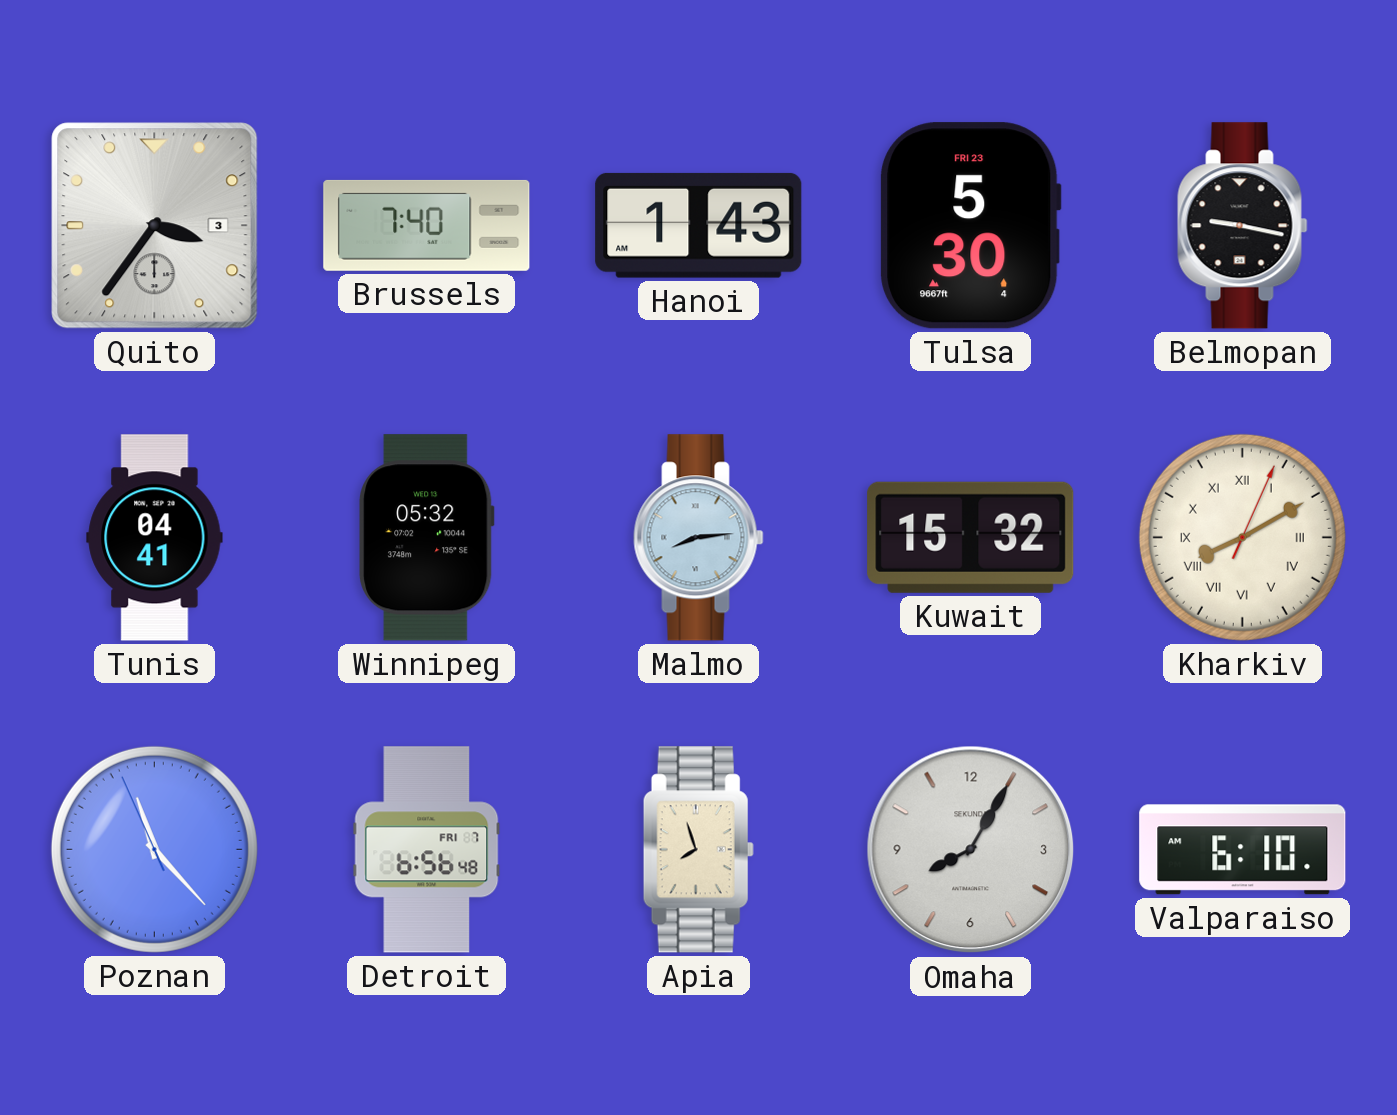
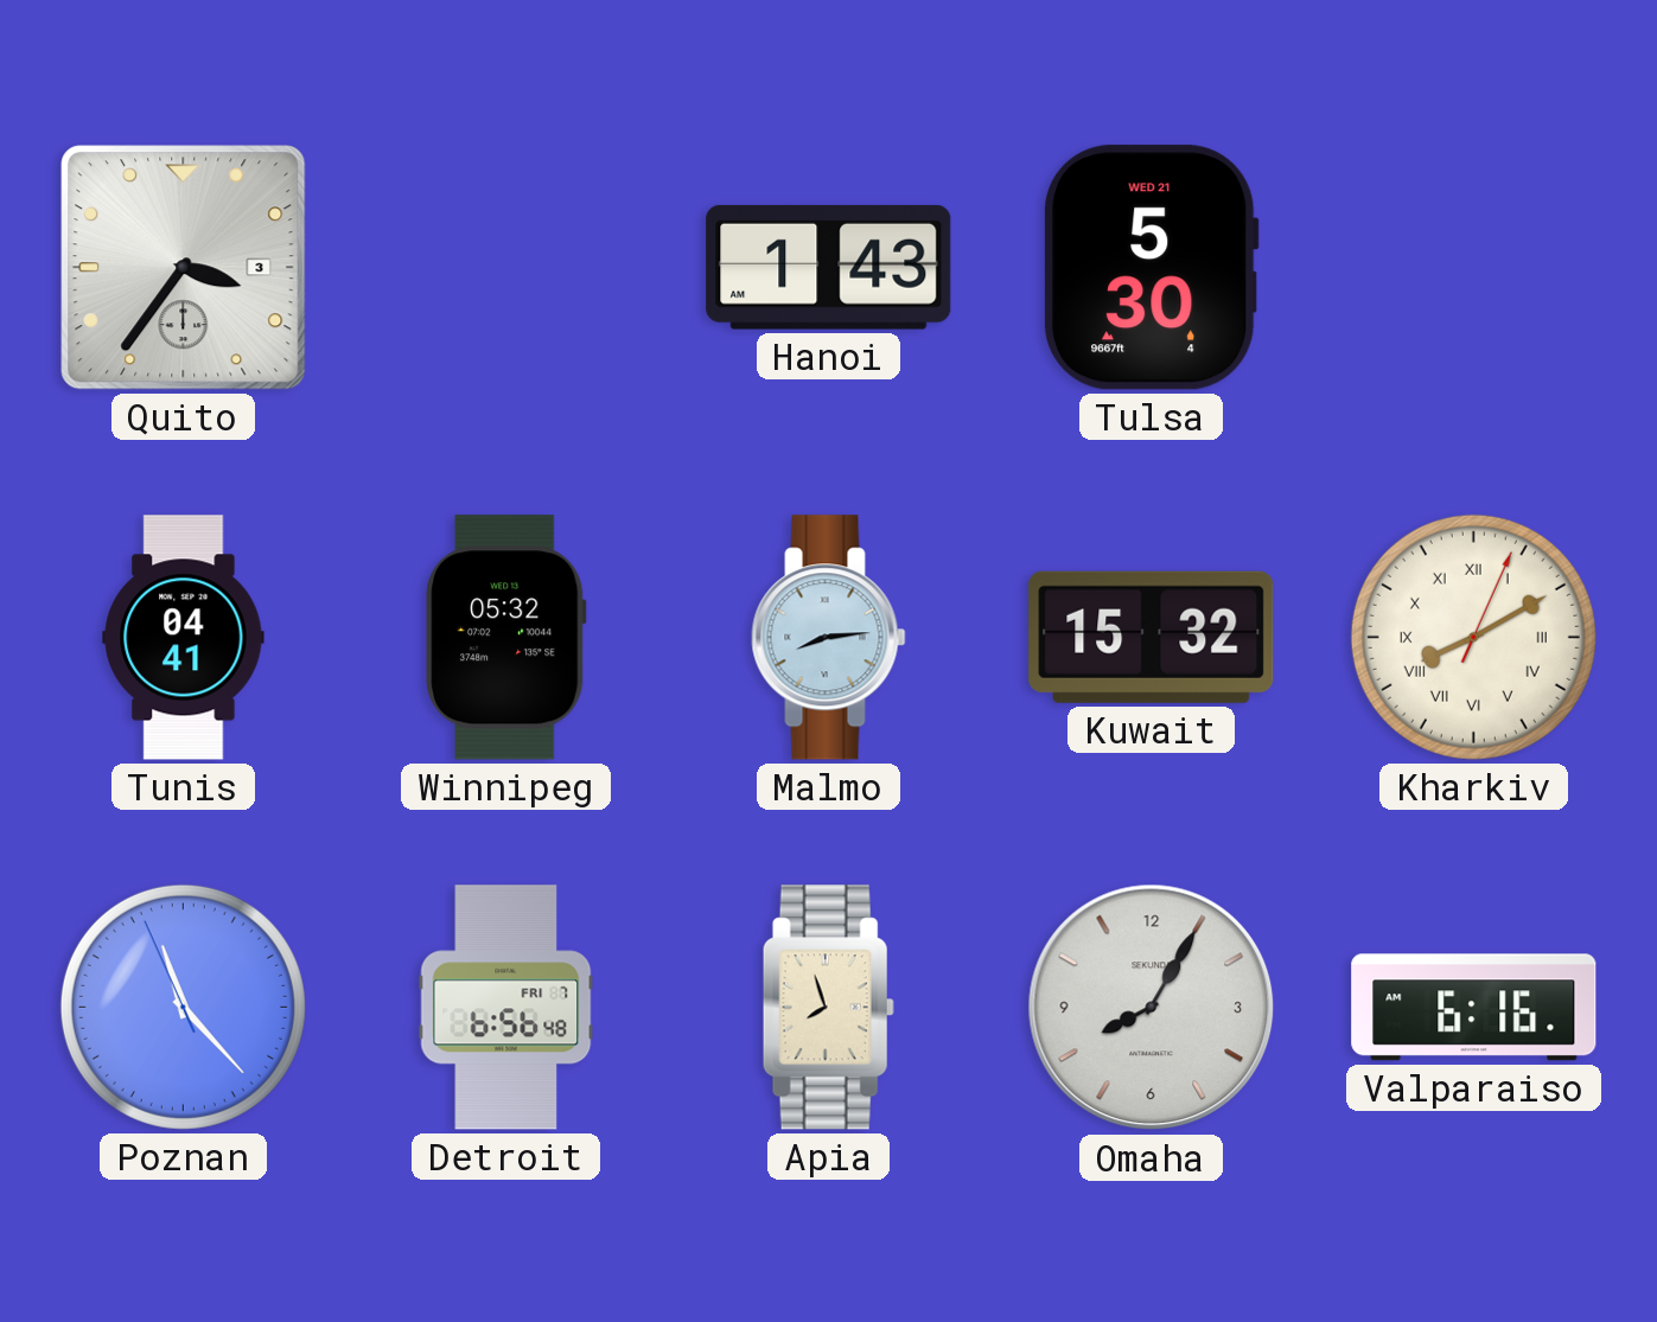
Brussels: 7:40 -> none (427, 225)
Tulsa date: FRI 23 -> WED 21 (1152, 268)
Belmopan: 9:17 -> none (1243, 226)
Valparaiso: 6:10 -> 6:16 (1474, 1008)
